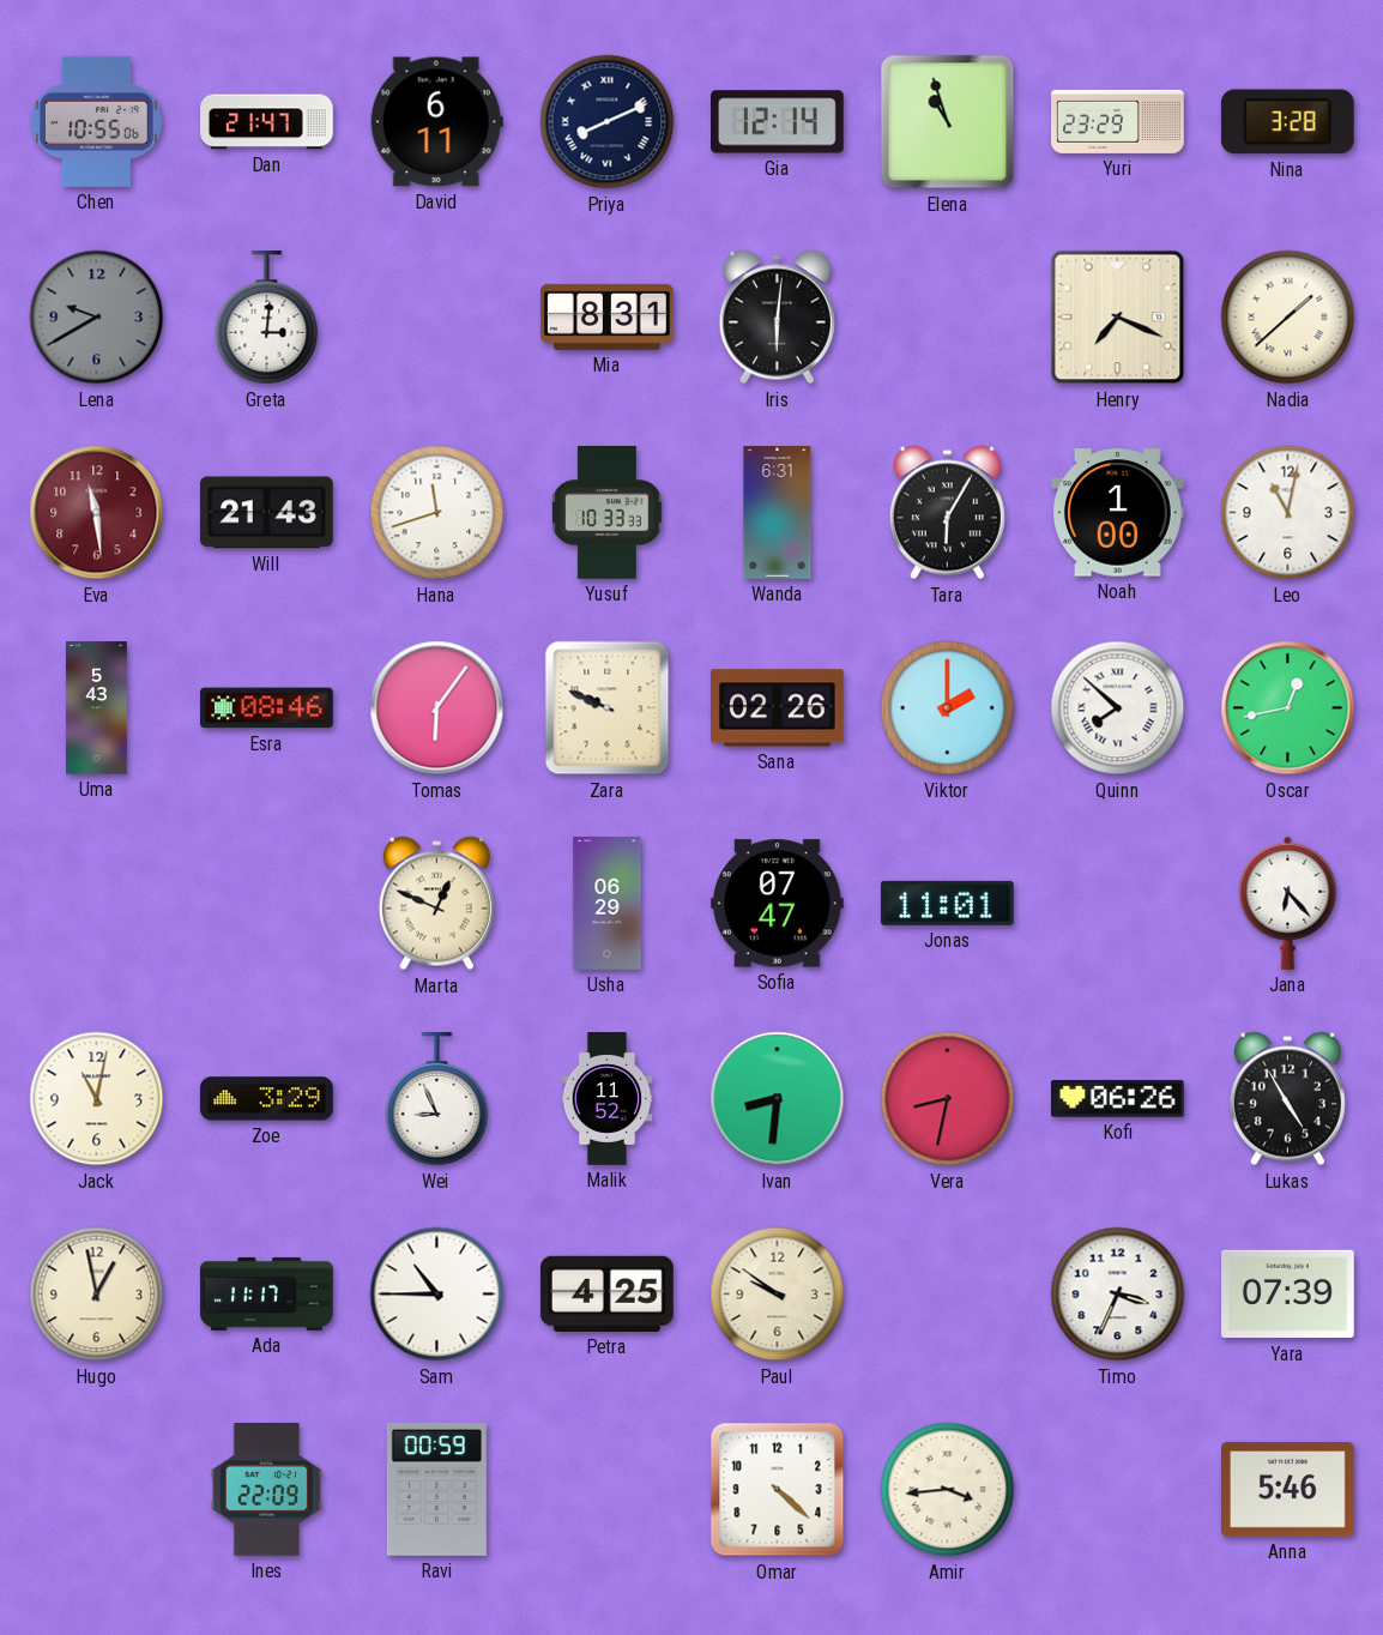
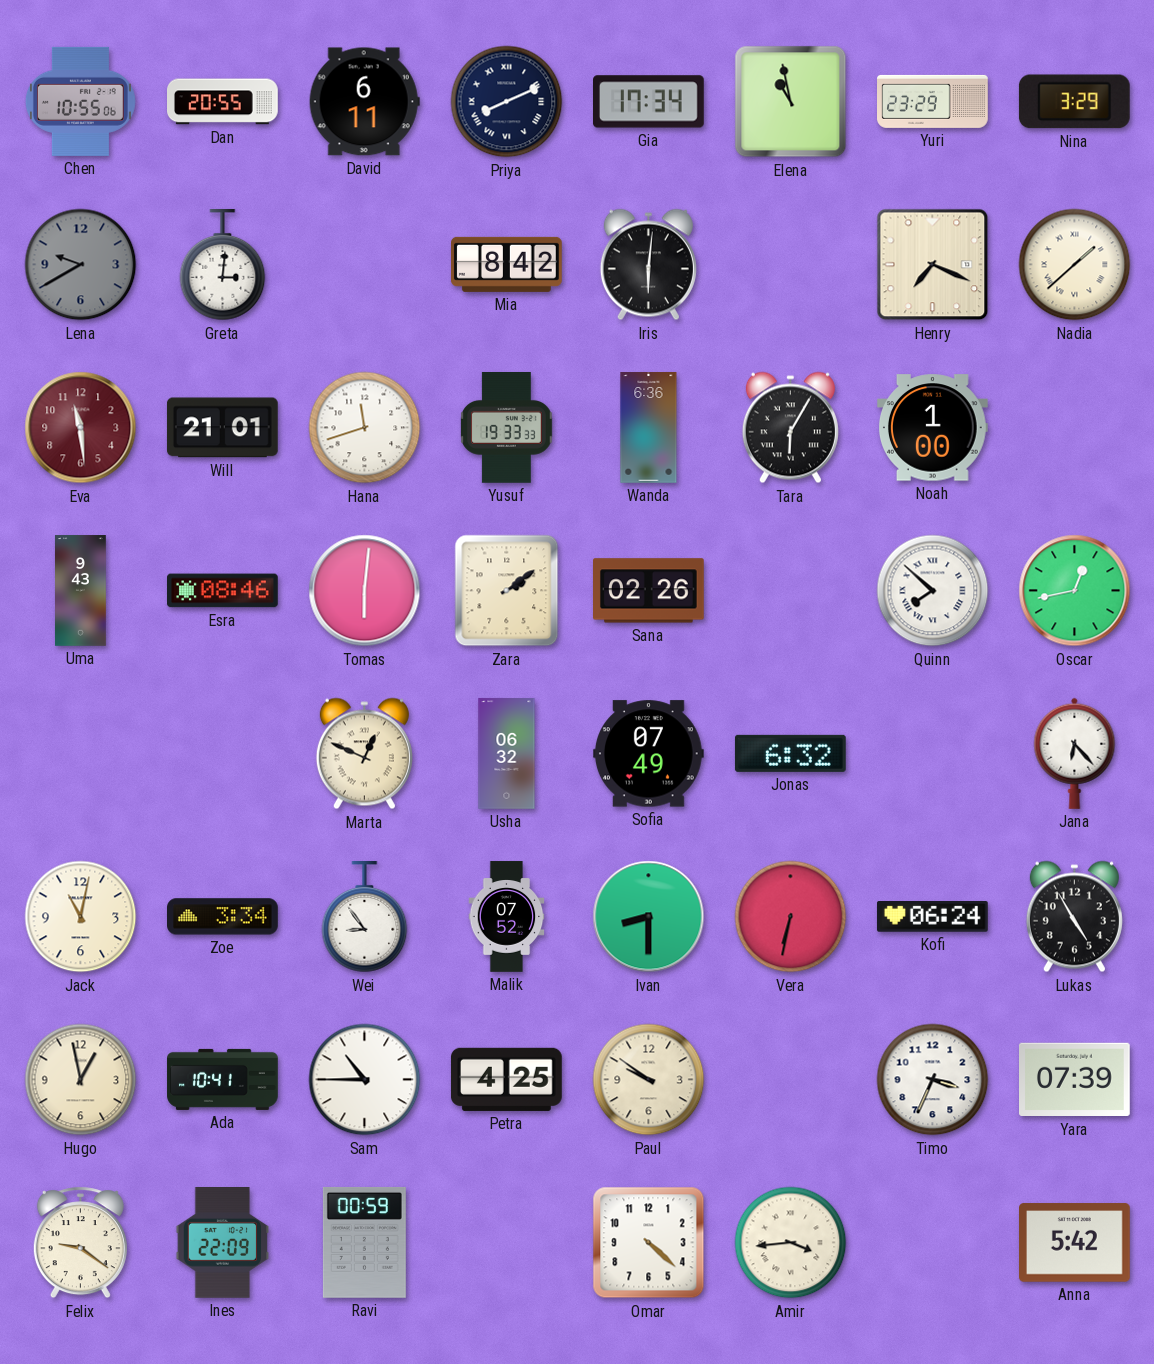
Dan: 21:47 -> 20:55 (223, 102)
Gia: 12:14 -> 17:34 (649, 102)
Elena: 10:57 -> 10:58 (791, 102)
Nina: 3:28 -> 3:29 (1074, 102)
Mia: 8:31 -> 8:42 (507, 264)
Will: 21:43 -> 21:01 (222, 428)
Yusuf: 10:33 -> 19:33 (506, 428)
Wanda: 6:31 -> 6:36 (649, 428)
Leo: 11:02 -> none (1288, 513)
Uma: 5:43 -> 9:43 (81, 591)
Tomas: 6:06 -> 6:01 (365, 591)
Zara: 9:49 -> 2:09 (507, 591)
Viktor: 2:00 -> none (948, 708)
Usha: 06:29 -> 06:32 (507, 754)
Sofia: 07:47 -> 07:49 (649, 754)
Jonas: 11:01 -> 6:32 (790, 753)
Zoe: 3:29 -> 3:34 (223, 917)
Wei: 8:56 -> 8:54 (365, 918)
Malik: 11:52 -> 07:52 (507, 917)
Ivan: 8:31 -> 8:30 (649, 917)
Vera: 8:32 -> 6:32 (791, 917)
Kofi: 06:26 -> 06:24 (933, 917)
Ada: 11:17 -> 10:41 (223, 1079)
Felix: none -> 9:21 (80, 1243)
Anna: 5:46 -> 5:42 (1075, 1243)
